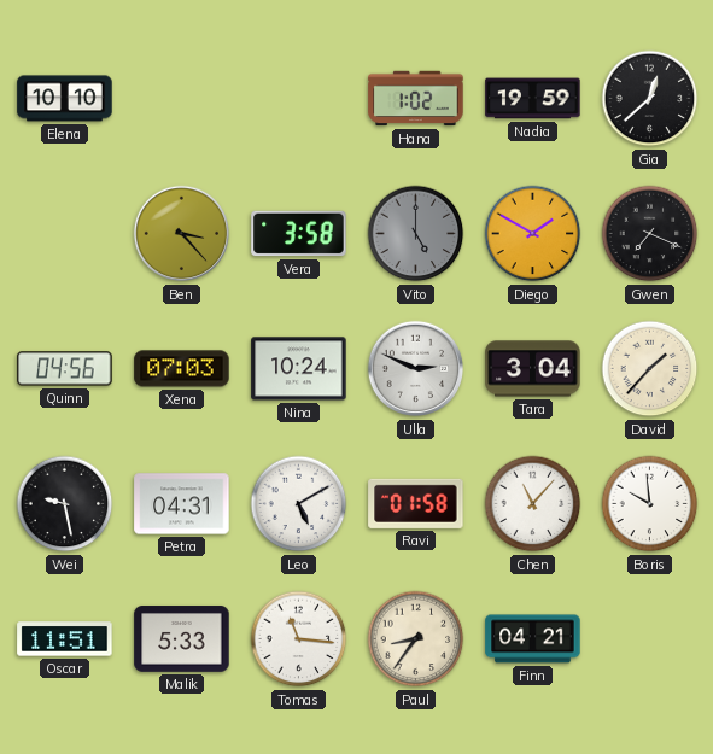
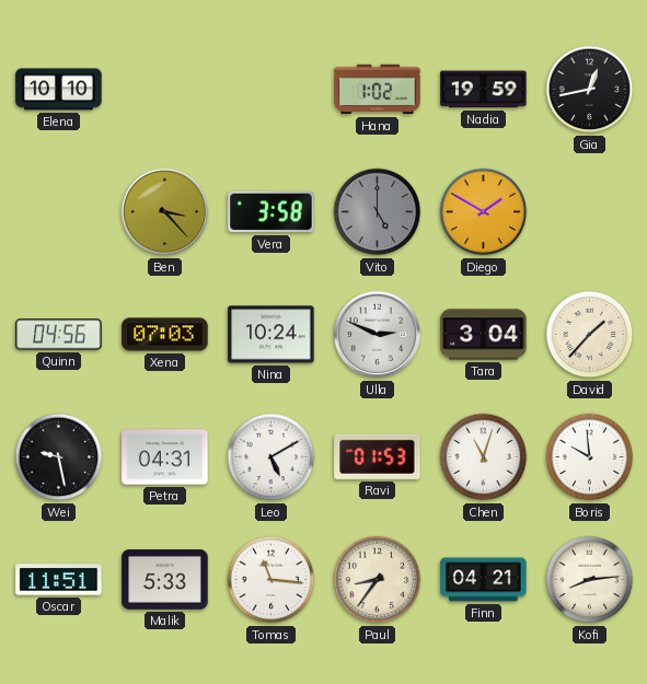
Gia: 12:38 -> 12:43 (590, 90)
Gwen: 7:19 -> none (650, 234)
Ravi: 01:58 -> 01:53 (378, 456)
Chen: 11:07 -> 11:03 (484, 457)
Kofi: none -> 8:14 (590, 580)
